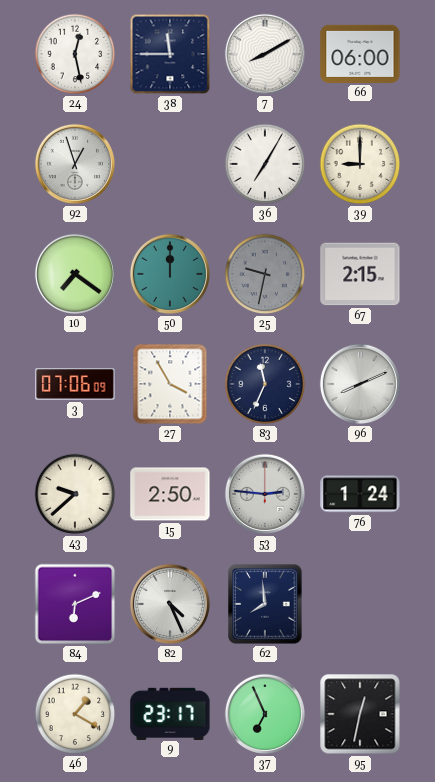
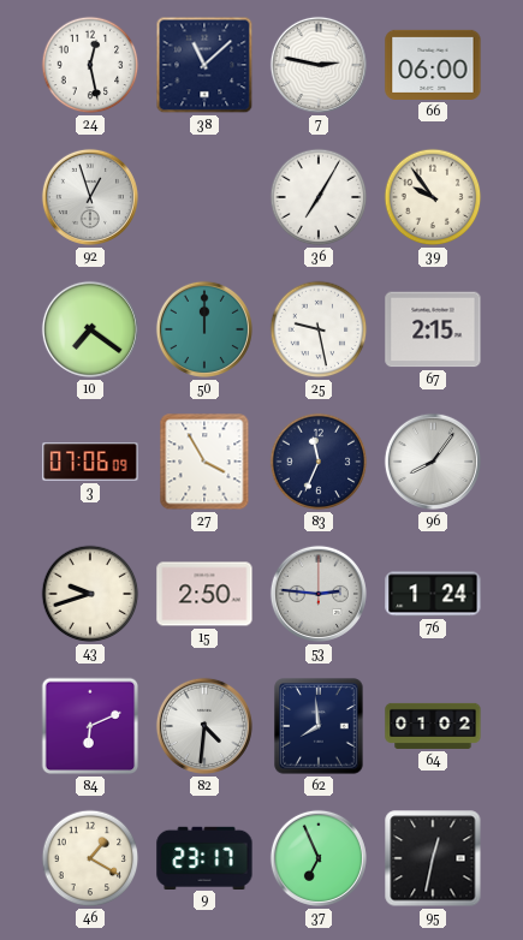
38: 11:45 -> 11:08 (204, 65)
7: 8:10 -> 2:47 (319, 65)
39: 9:00 -> 9:54 (433, 197)
25: 9:32 -> 9:28 (319, 329)
25 dial: grey -> white (319, 329)
96: 8:11 -> 8:06 (433, 462)
43: 9:38 -> 9:42 (90, 594)
82: 4:26 -> 4:31 (204, 726)
64: none -> 01:02 (433, 726)
